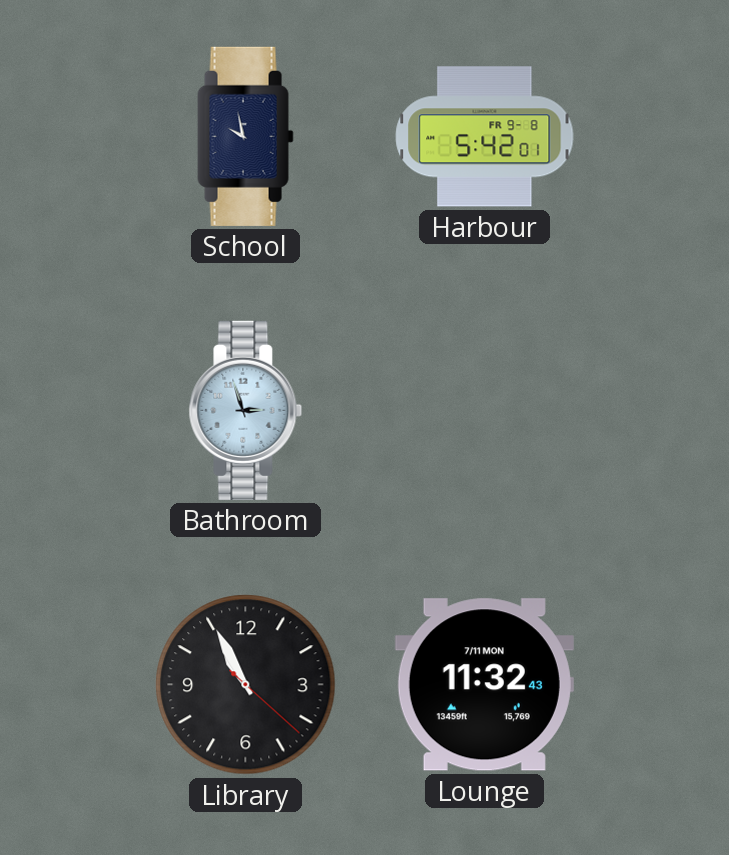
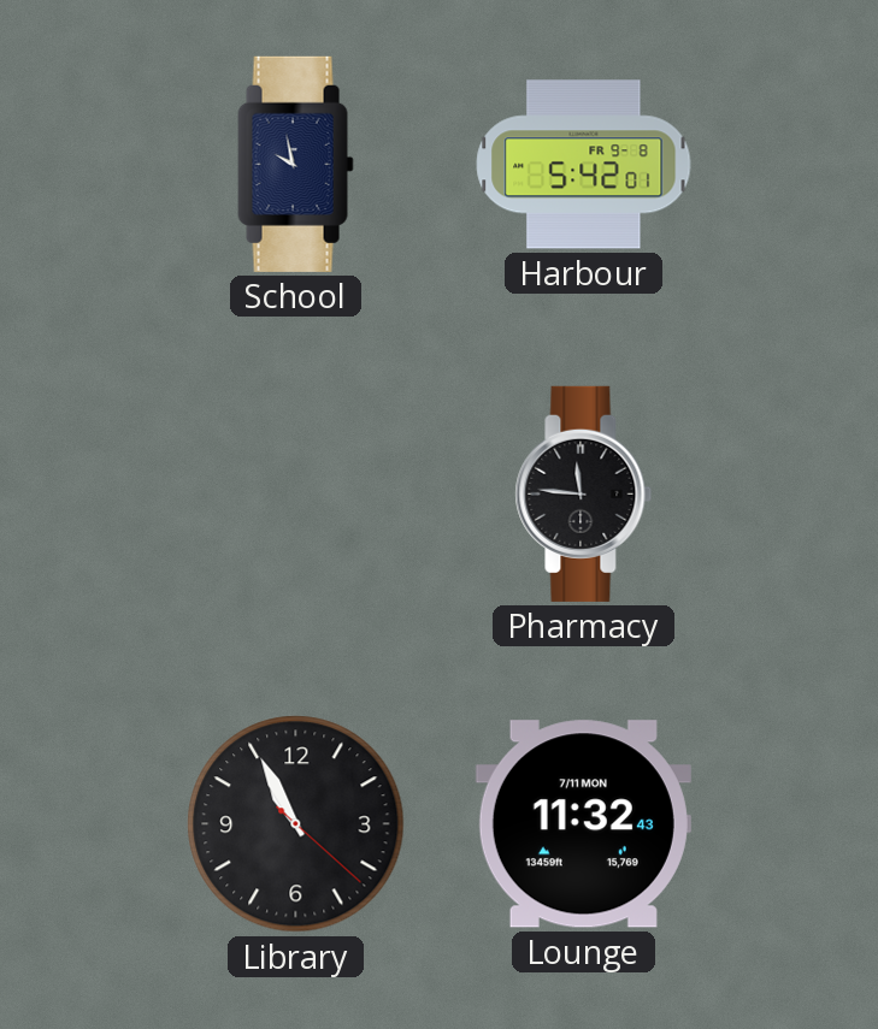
Bathroom: 2:57 -> none (246, 410)
Pharmacy: none -> 11:46 (584, 493)
